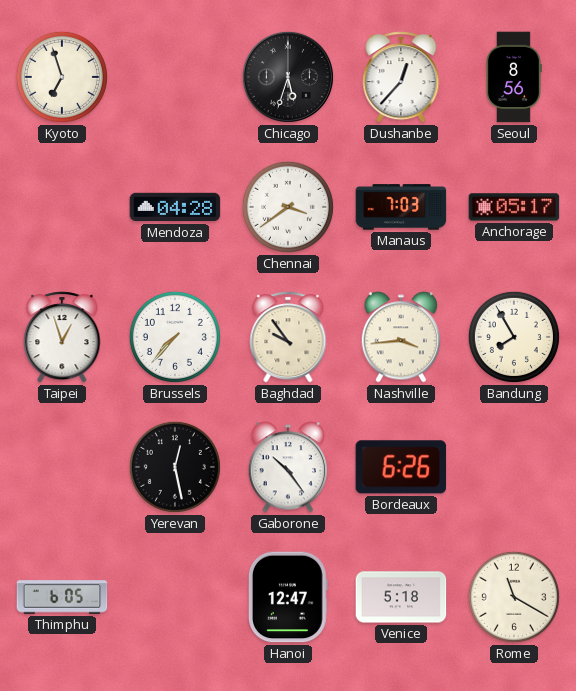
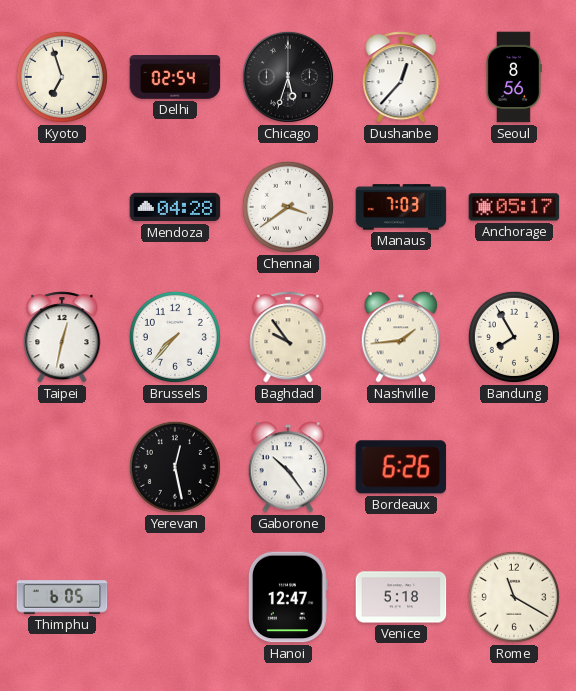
Delhi: none -> 02:54 (175, 78)
Taipei: 12:57 -> 12:32 (62, 337)
Nashville: 3:44 -> 1:44 (401, 337)
